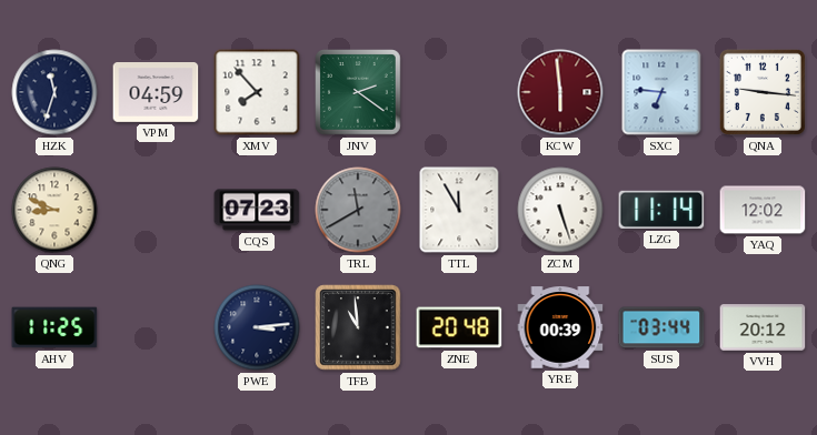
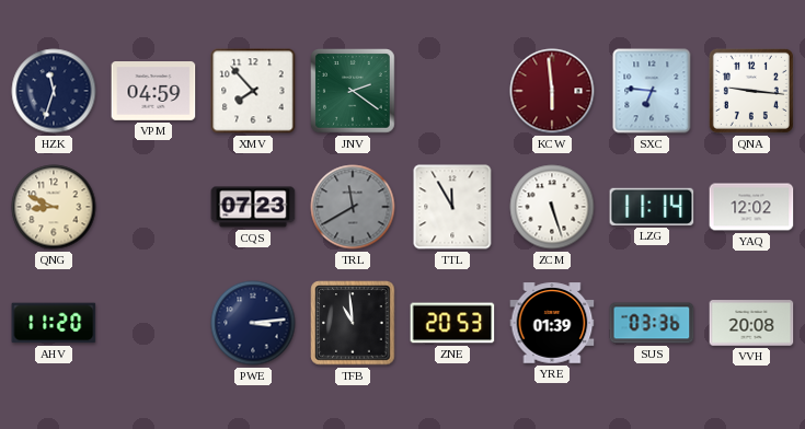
AHV: 11:25 -> 11:20 (54, 323)
ZNE: 20:48 -> 20:53 (452, 323)
YRE: 00:39 -> 01:39 (552, 323)
SUS: 03:44 -> 03:36 (652, 323)
VVH: 20:12 -> 20:08 (751, 323)
